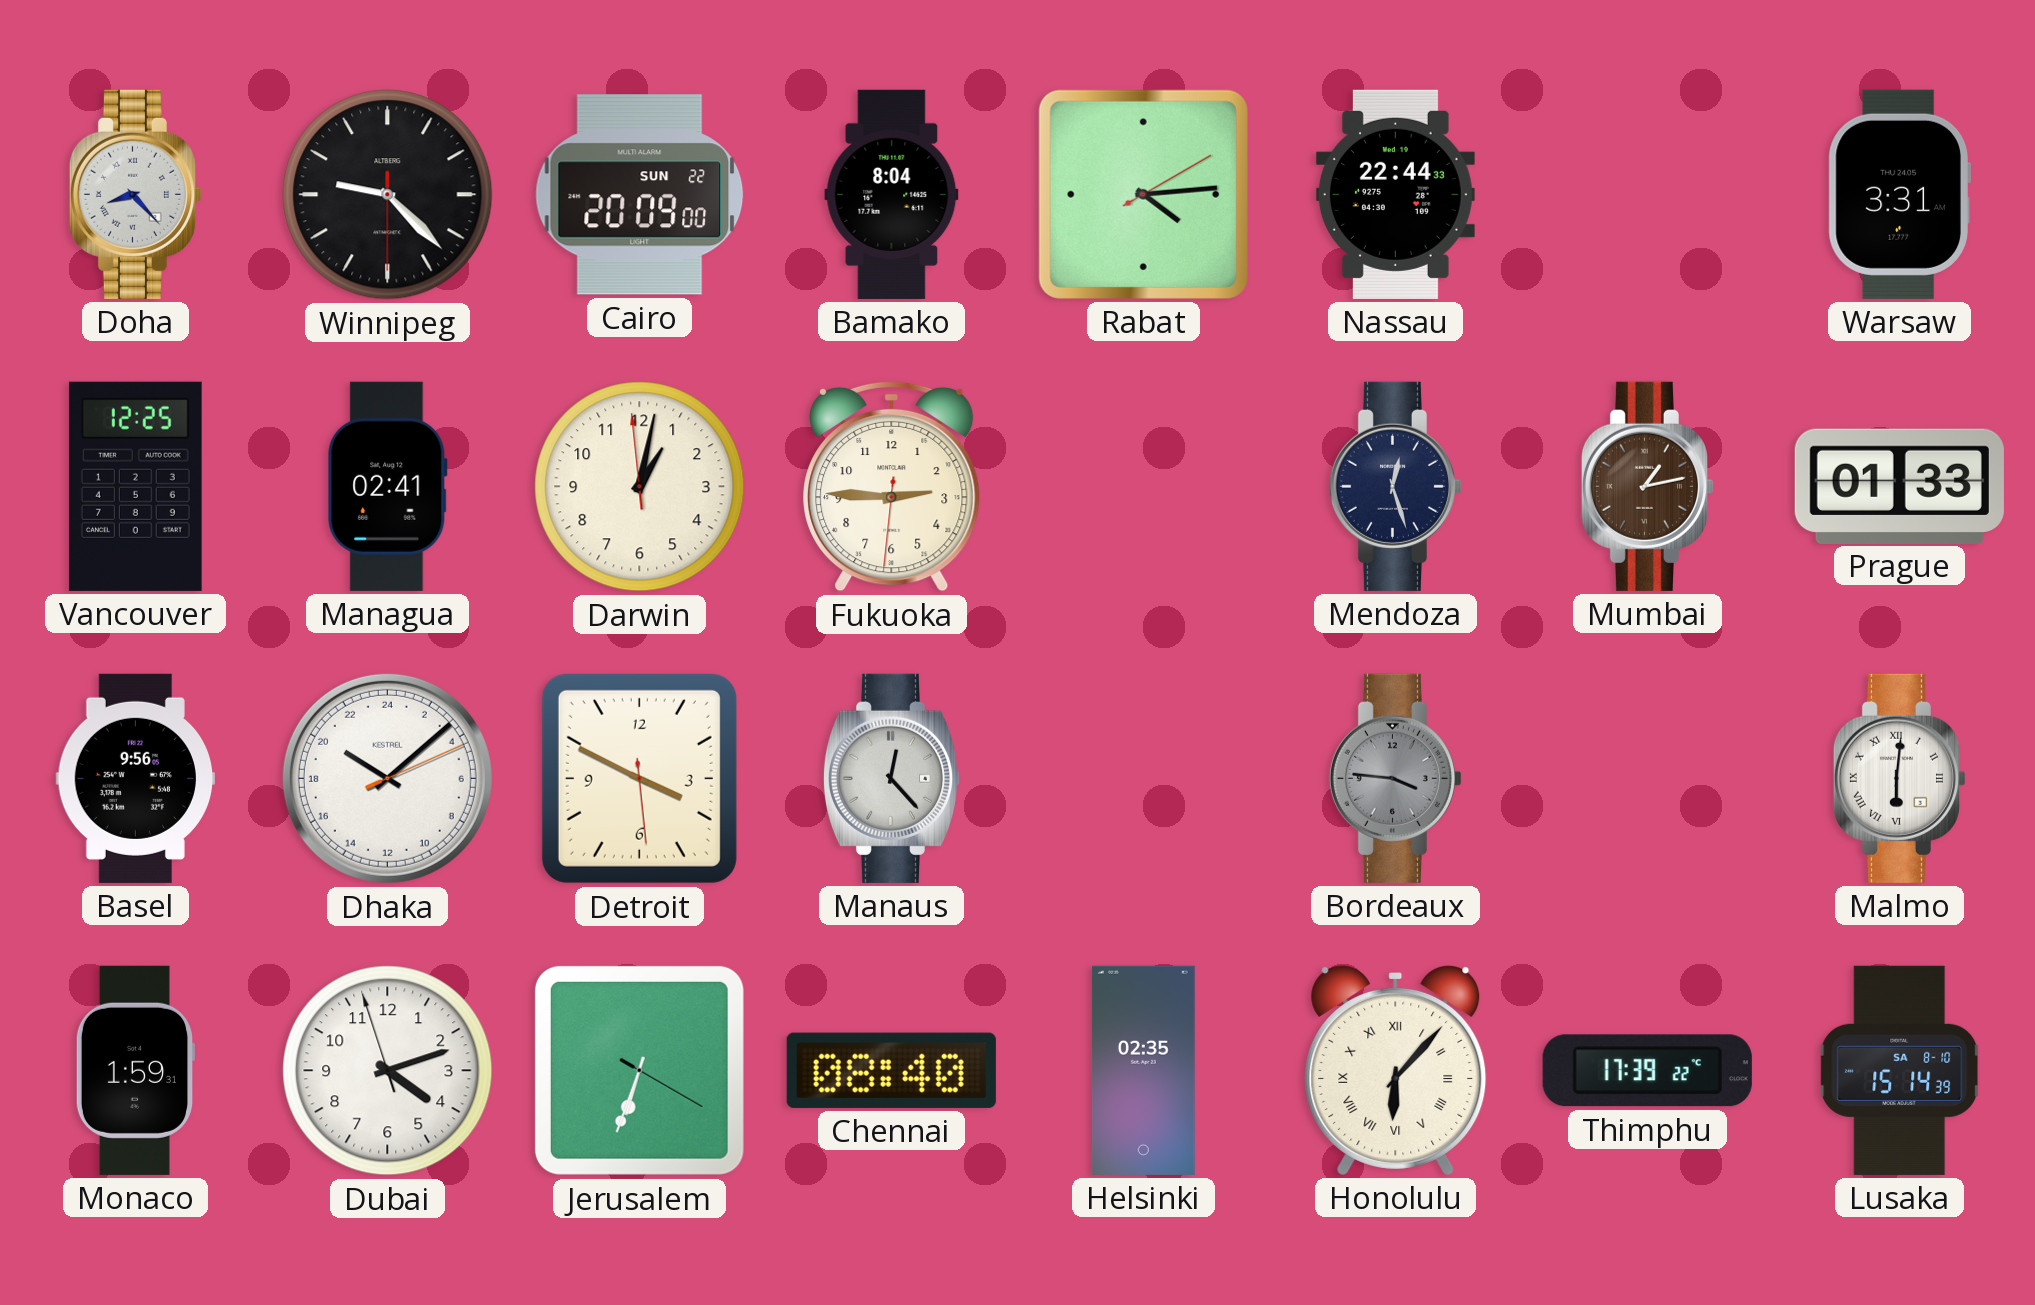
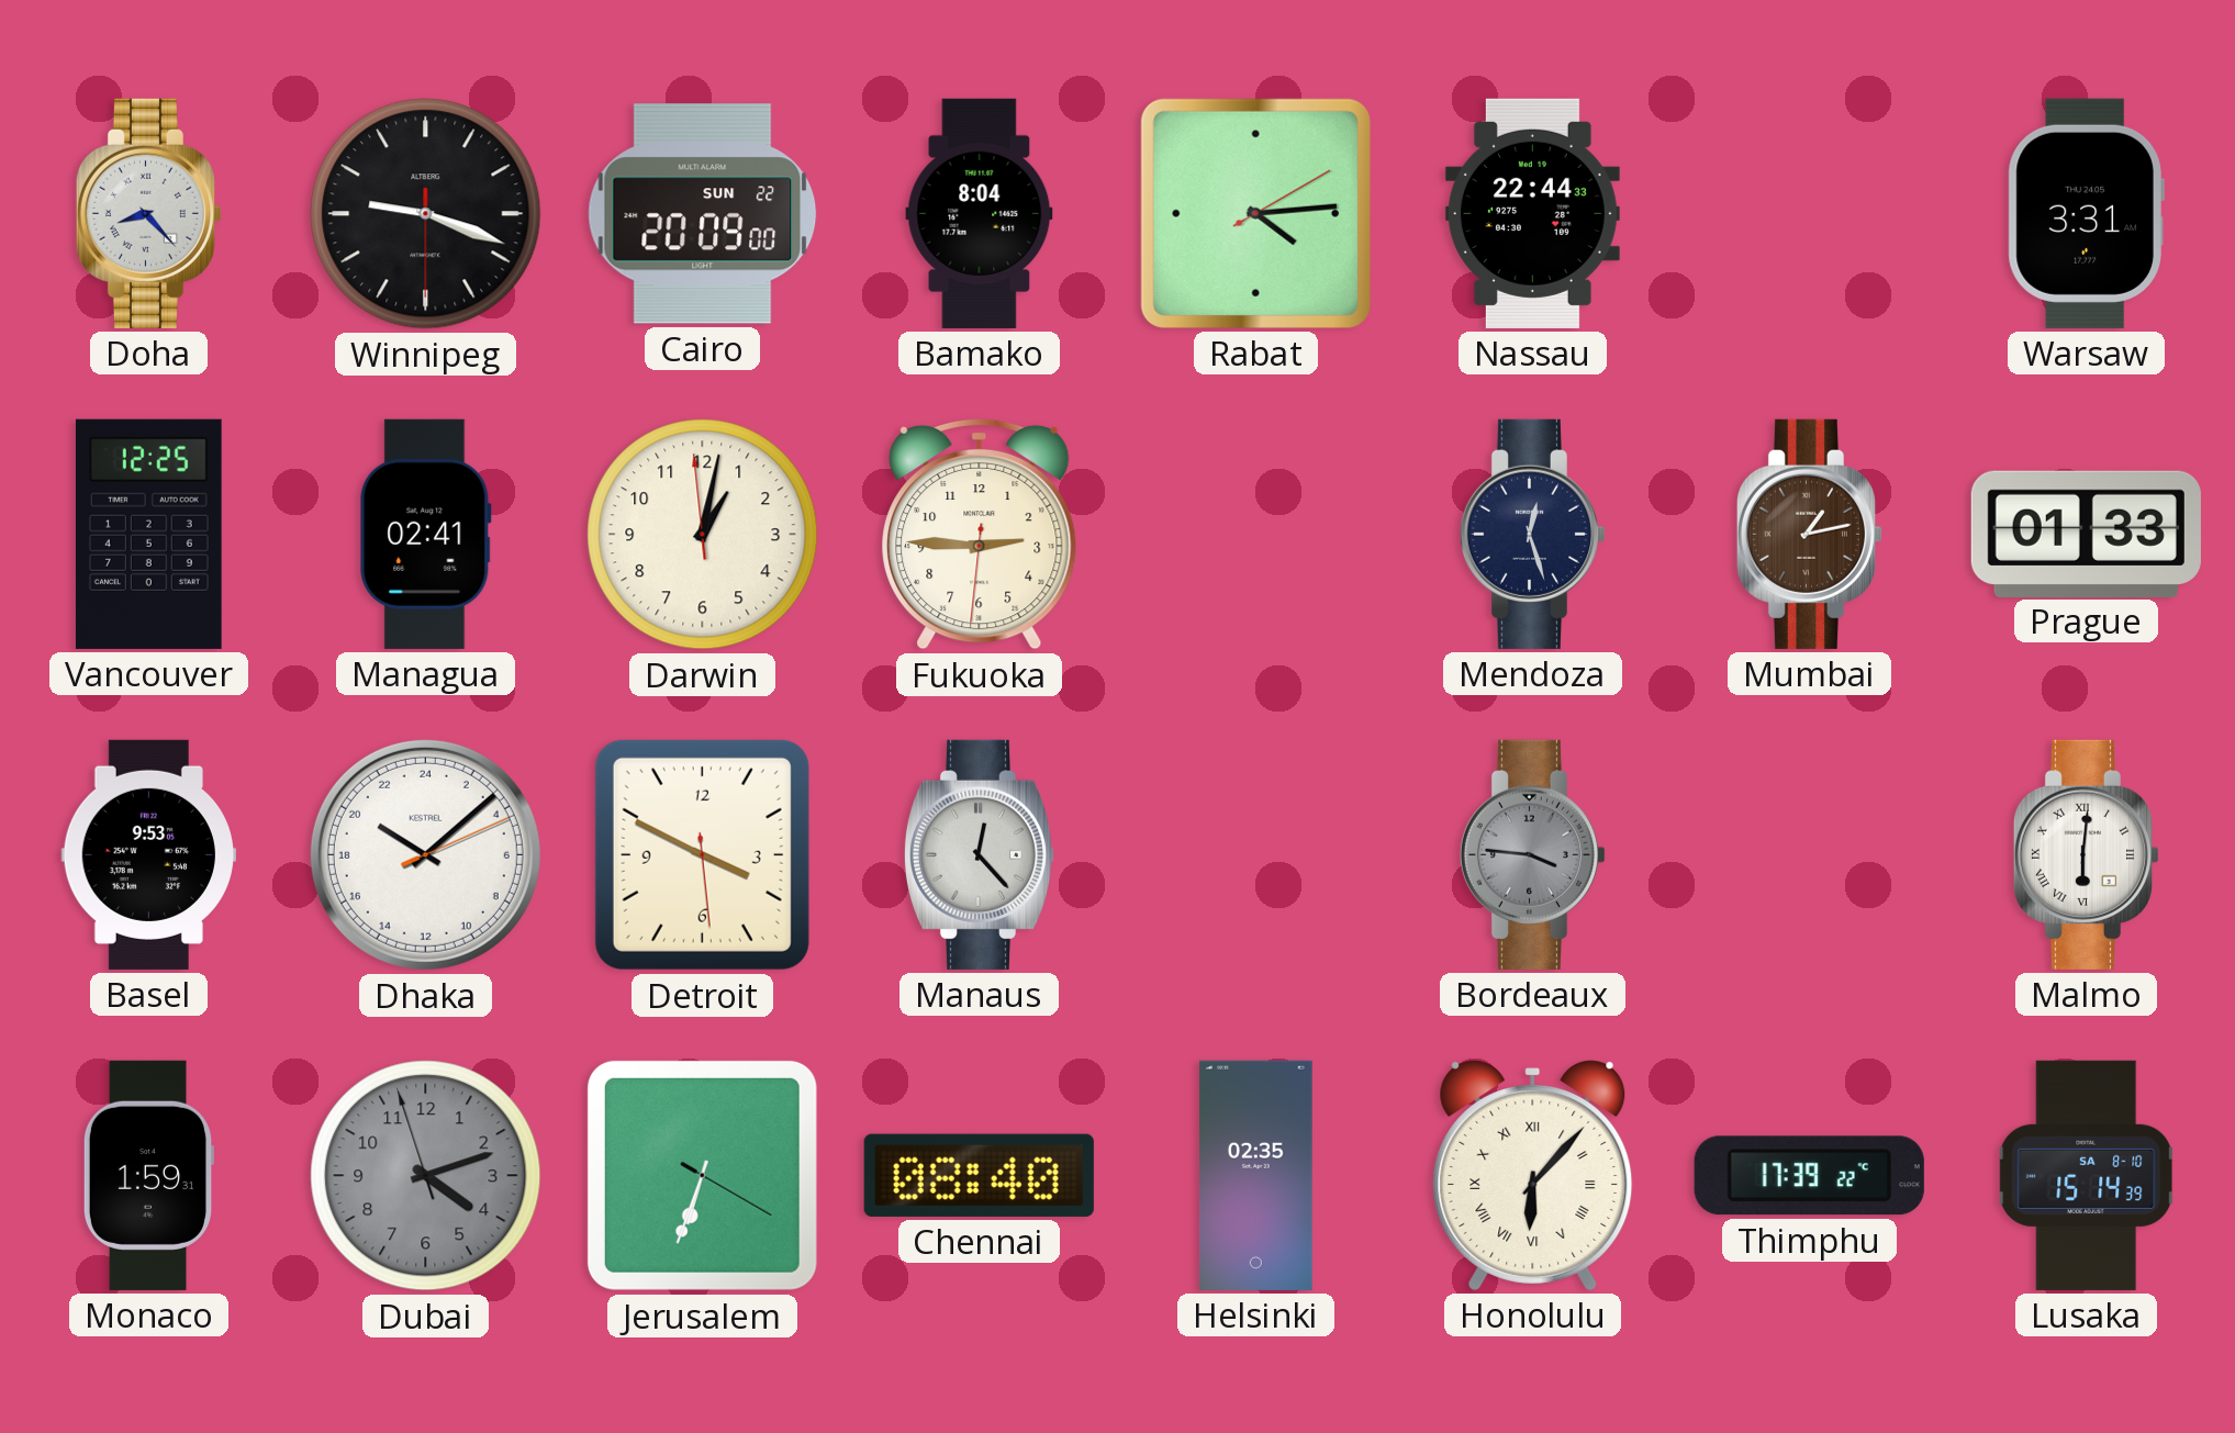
Winnipeg: 9:22 -> 9:18 (426, 214)
Basel: 9:56 -> 9:53 (148, 854)
Dubai dial: white -> grey (426, 1176)
